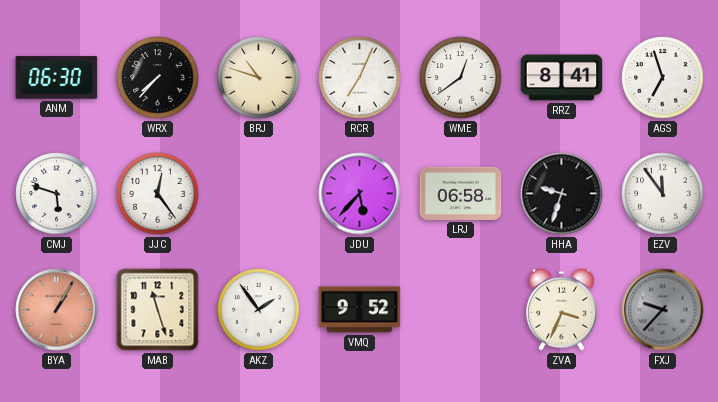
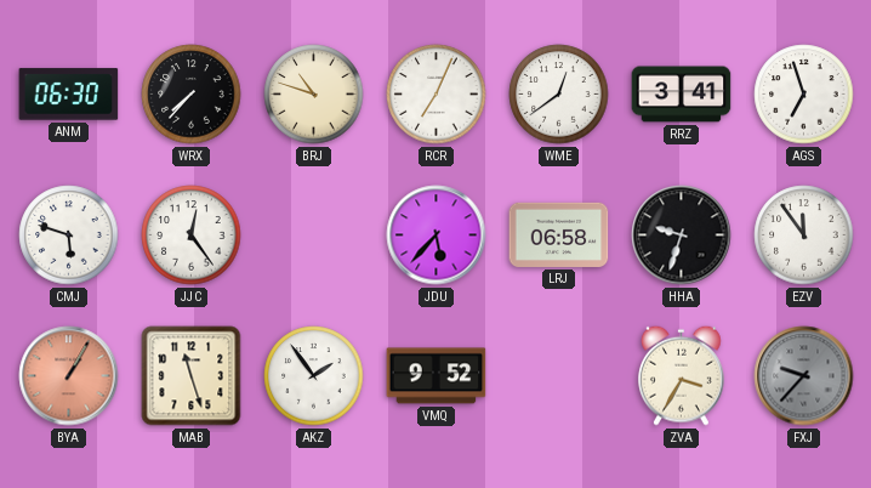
RRZ: 8:41 -> 3:41 (682, 95)
ZVA: 3:34 -> 3:35 (682, 375)
